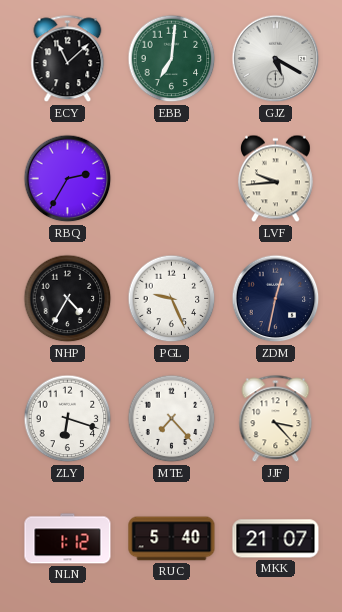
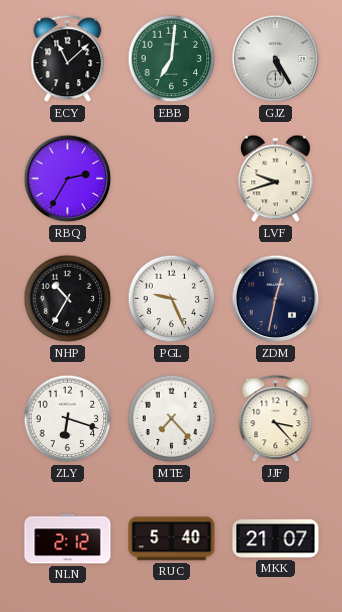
GJZ: 5:20 -> 5:25 (276, 59)
LVF: 9:44 -> 9:42 (275, 179)
NHP: 4:35 -> 10:35 (68, 299)
NLN: 1:12 -> 2:12 (68, 539)
